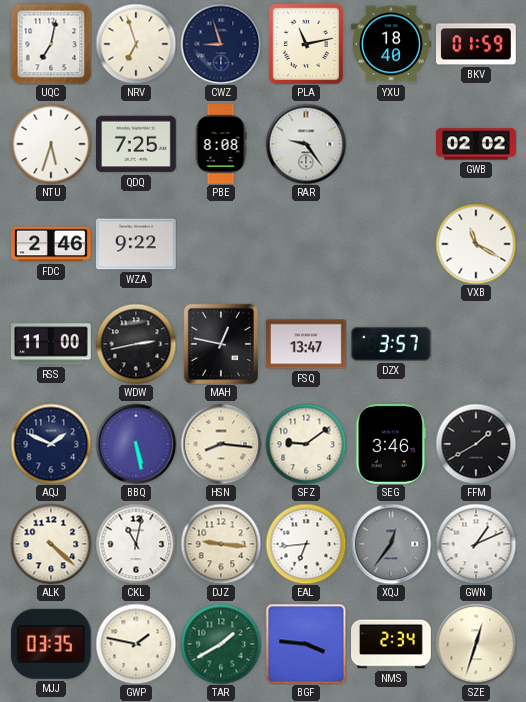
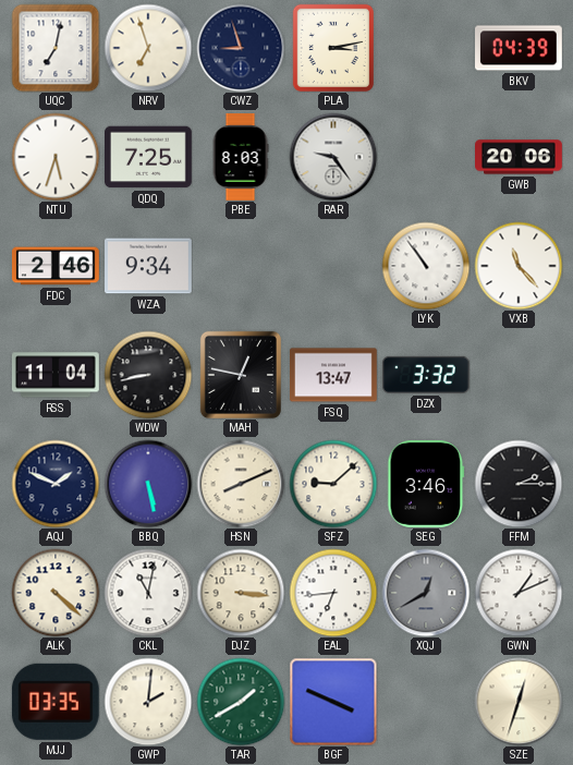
PLA: 11:13 -> 3:13 (332, 47)
YXU: 18:40 -> none (392, 44)
BKV: 01:59 -> 04:39 (520, 48)
PBE: 8:08 -> 8:03 (241, 158)
GWB: 02:02 -> 20:06 (520, 157)
WZA: 9:22 -> 9:34 (149, 266)
LYK: none -> 10:54 (426, 266)
VXB: 11:20 -> 11:23 (519, 266)
RSS: 11:00 -> 11:04 (56, 375)
WDW: 2:43 -> 8:43 (148, 375)
DZX: 3:57 -> 3:32 (426, 375)
HSN: 8:16 -> 8:11 (241, 484)
SFZ: 9:09 -> 9:08 (333, 484)
FFM: 1:40 -> 2:15 (519, 484)
DJZ: 9:16 -> 3:16 (241, 593)
XQJ: 12:36 -> 12:40 (426, 593)
GWP: 1:47 -> 2:01 (148, 702)
BGF: 3:46 -> 3:49 (333, 702)
NMS: 2:34 -> none (392, 644)
